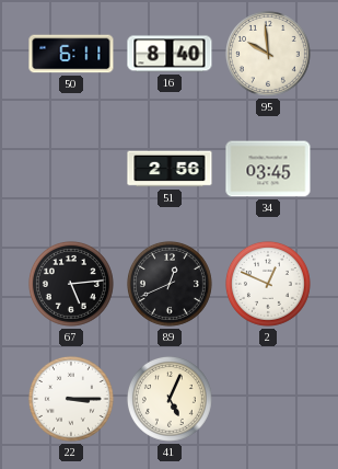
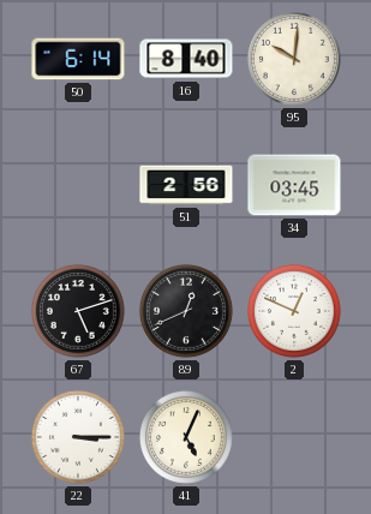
50: 6:11 -> 6:14 (78, 59)
95: 9:59 -> 10:01 (294, 59)
67: 5:14 -> 5:12 (78, 311)
